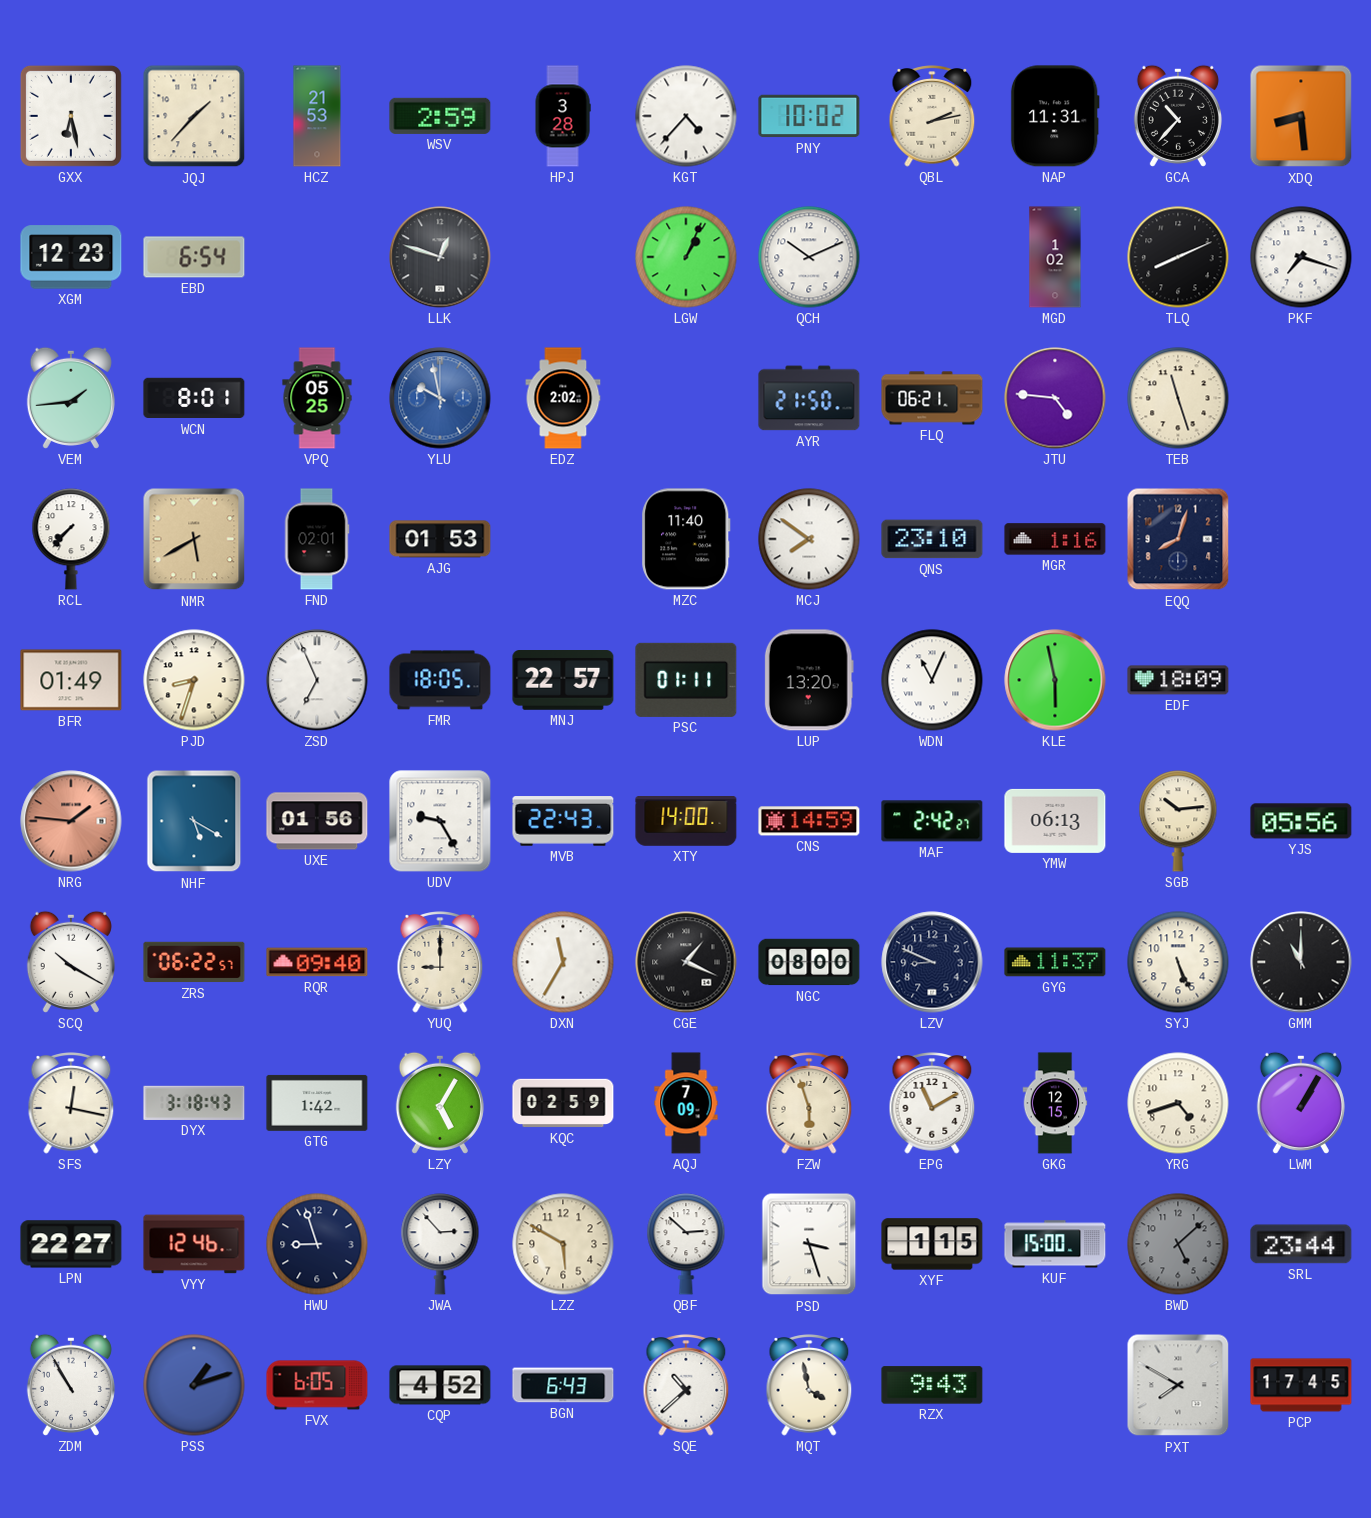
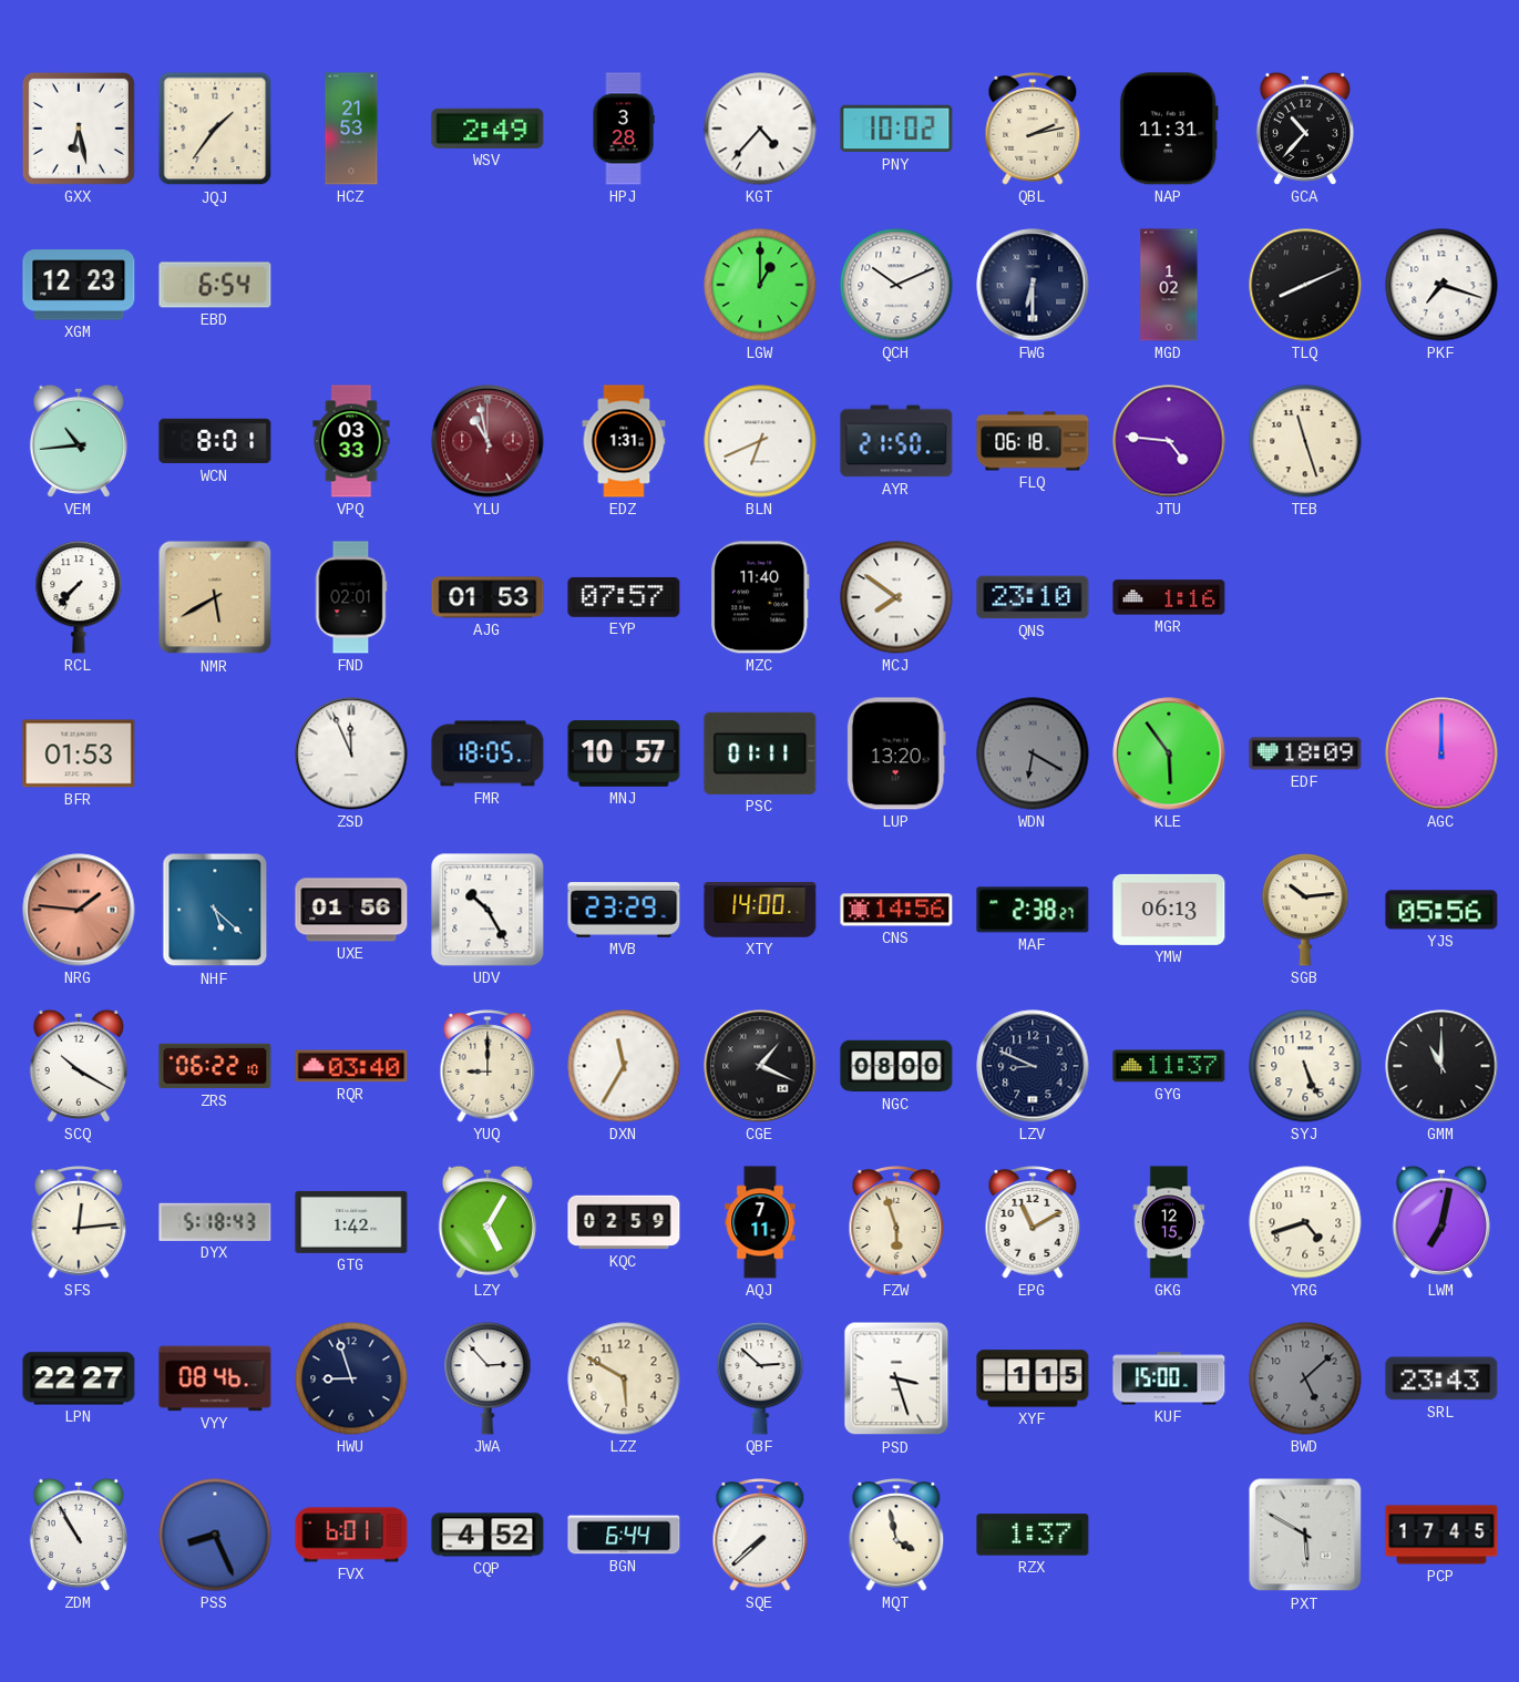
JQJ: 1:37 -> 1:36 (215, 129)
WSV: 2:59 -> 2:49 (487, 129)
XDQ: 8:29 -> none (1301, 116)
LLK: 12:48 -> none (440, 257)
LGW: 1:04 -> 1:00 (760, 285)
FWG: none -> 6:30 (1033, 285)
VEM: 1:44 -> 10:44 (79, 441)
VPQ: 05:25 -> 03:33 (351, 441)
YLU: 9:58 -> 10:58 (487, 441)
YLU dial: blue -> burgundy (487, 441)
EDZ: 2:02 -> 1:31 (624, 441)
BLN: none -> 6:41 (760, 441)
FLQ: 06:21 -> 06:18 (1033, 441)
EYP: none -> 07:57 (624, 597)
EQQ: 8:03 -> none (1178, 539)
BFR: 01:49 -> 01:53 (79, 753)
PJD: 8:33 -> none (194, 680)
ZSD: 6:56 -> 11:56 (351, 753)
MNJ: 22:57 -> 10:57 (624, 753)
WDN: 11:04 -> 6:20 (1033, 753)
WDN dial: white -> grey (1033, 753)
KLE: 5:58 -> 5:54 (1169, 753)
AGC: none -> 12:00 (1441, 753)
NHF: 5:20 -> 5:22 (215, 910)
UDV: 9:25 -> 10:25 (487, 910)
MVB: 22:43 -> 23:29 (624, 910)
CNS: 14:59 -> 14:56 (896, 910)
MAF: 2:42 -> 2:38 (1033, 910)
ZRS: 06:22:57 -> 06:22:10 (215, 1066)
RQR: 09:40 -> 03:40 (351, 1066)
SFS: 12:17 -> 12:14 (79, 1222)
DYX: 3:18 -> 5:18 (215, 1222)
AQJ: 7:09 -> 7:11 (760, 1222)
LWM: 1:05 -> 7:02 (1441, 1222)
VYY: 12:46 -> 08:46 (215, 1378)
SRL: 23:44 -> 23:43 (1441, 1378)
PSS: 1:12 -> 8:26 (215, 1535)
FVX: 6:05 -> 6:01 (351, 1535)
BGN: 6:43 -> 6:44 (624, 1535)
SQE: 10:38 -> 7:38 (760, 1535)
RZX: 9:43 -> 1:37 (1033, 1535)
PXT: 7:50 -> 5:50 (1305, 1535)
